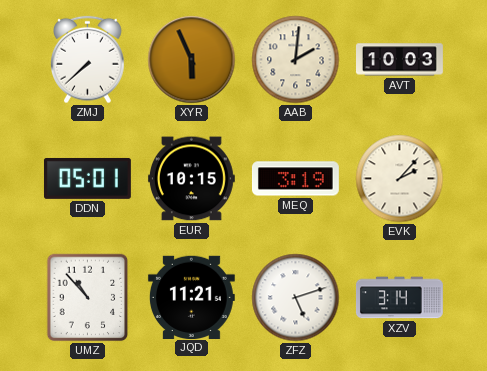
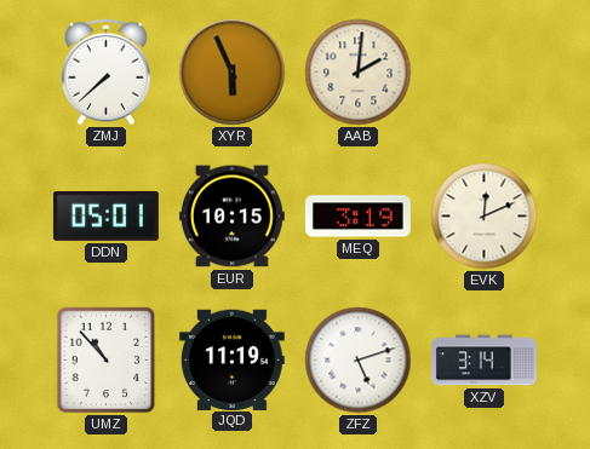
AVT: 10:03 -> none (400, 60)
EVK: 2:07 -> 12:11 (485, 217)
JQD: 11:21 -> 11:19 (231, 359)
